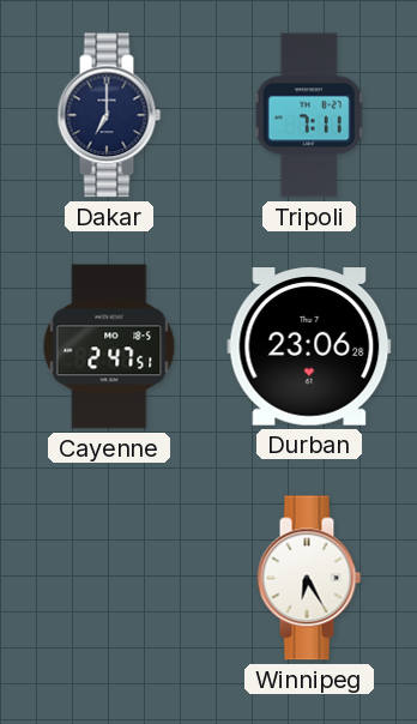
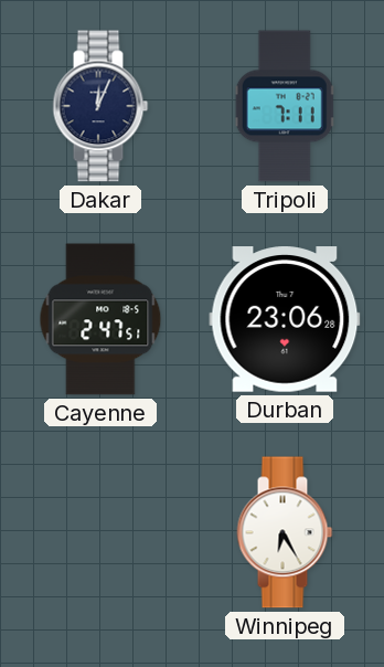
Dakar: 7:00 -> 12:04 (100, 106)
